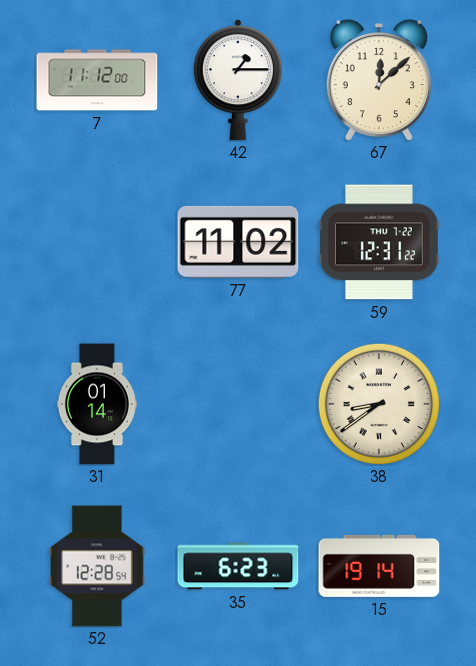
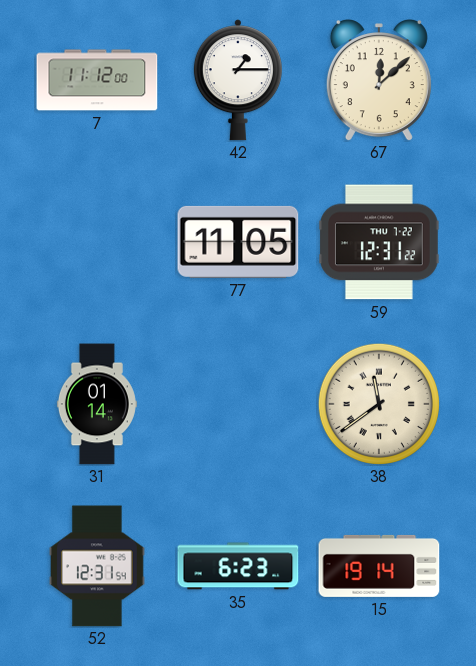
77: 11:02 -> 11:05 (238, 242)
38: 8:39 -> 11:39 (379, 404)
52: 12:28 -> 12:31 (98, 566)
